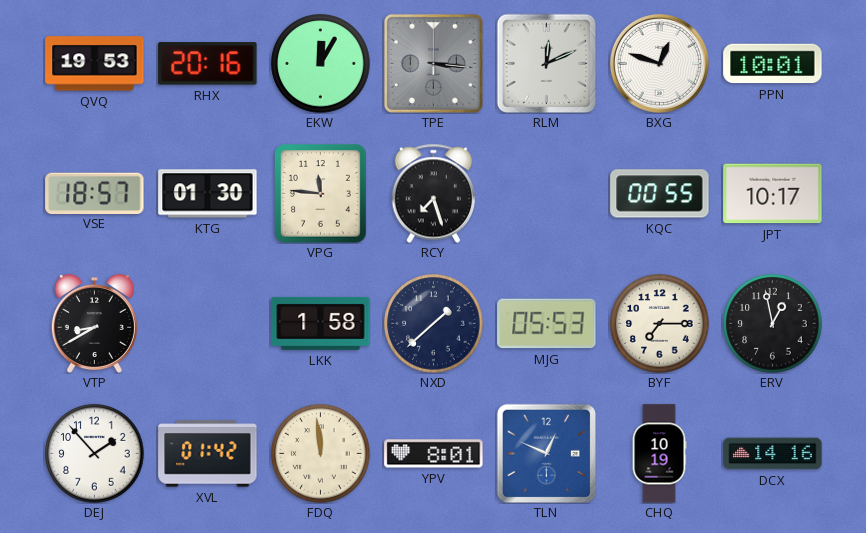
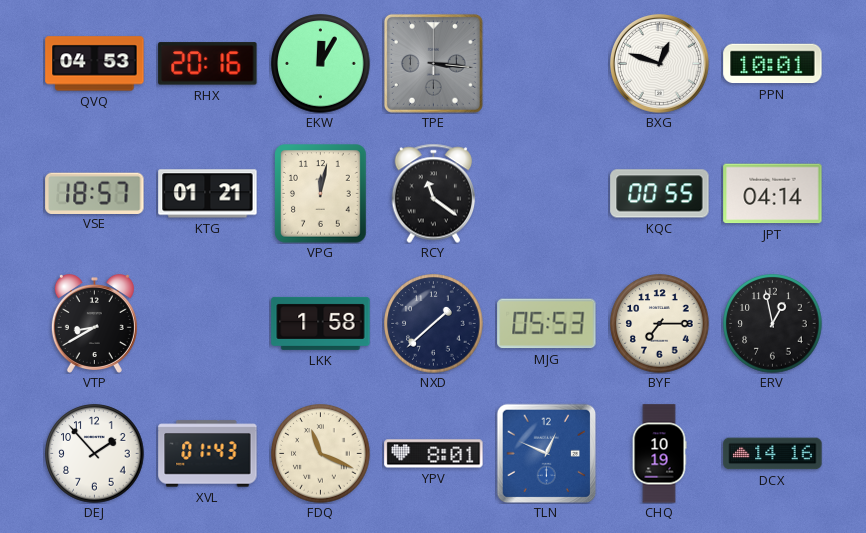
QVQ: 19:53 -> 04:53 (95, 64)
RLM: 12:11 -> none (546, 63)
KTG: 01:30 -> 01:21 (208, 194)
VPG: 11:46 -> 12:02 (321, 194)
RCY: 7:27 -> 11:21 (434, 193)
JPT: 10:17 -> 04:14 (773, 194)
XVL: 01:42 -> 01:43 (208, 454)
FDQ: 11:59 -> 11:19 (321, 454)
